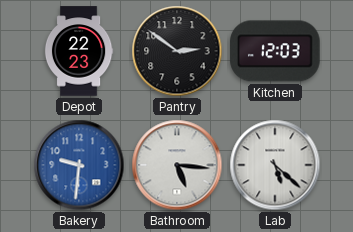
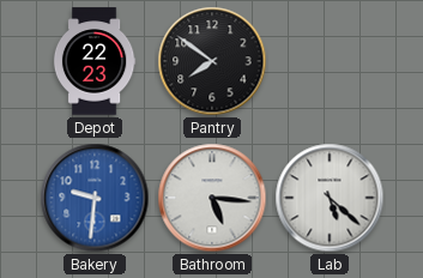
Pantry: 2:51 -> 7:51 (212, 61)
Kitchen: 12:03 -> none (275, 51)
